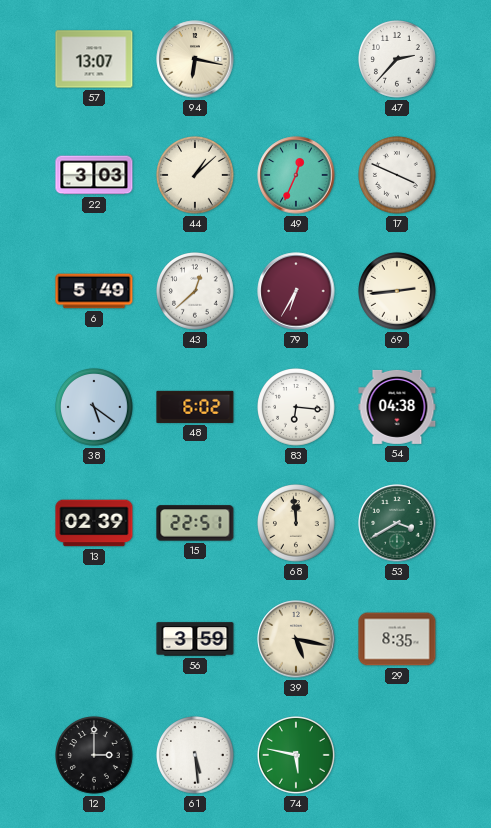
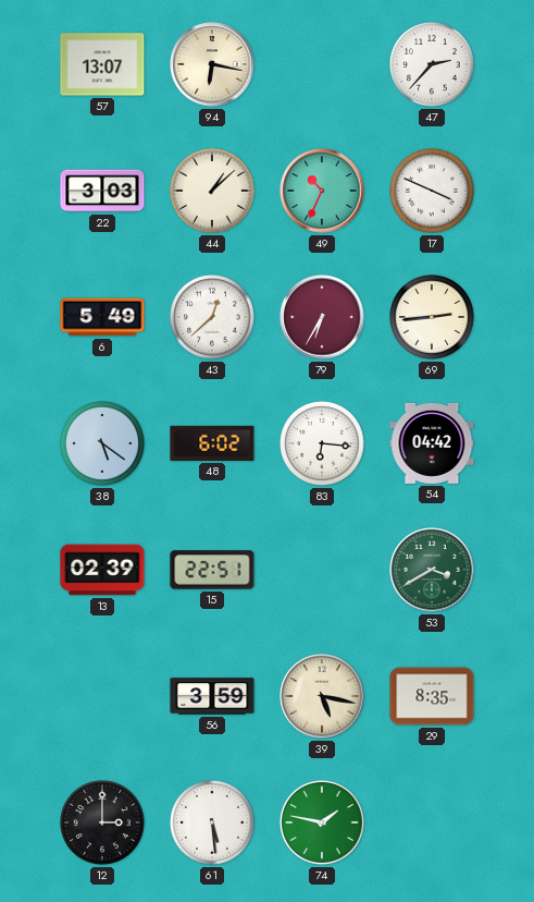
49: 12:34 -> 10:34 (322, 191)
54: 04:38 -> 04:42 (432, 443)
68: 11:59 -> none (297, 524)
74: 5:47 -> 1:47 (323, 824)
